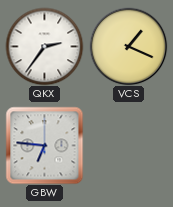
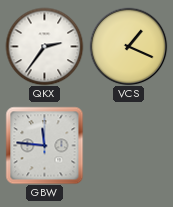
GBW: 6:46 -> 11:46 (44, 145)
